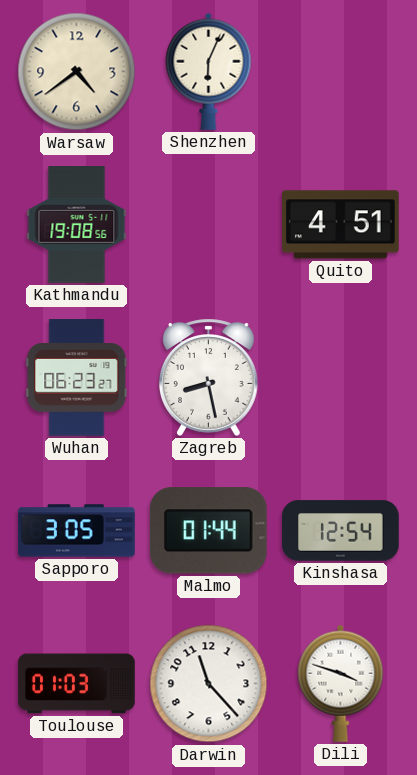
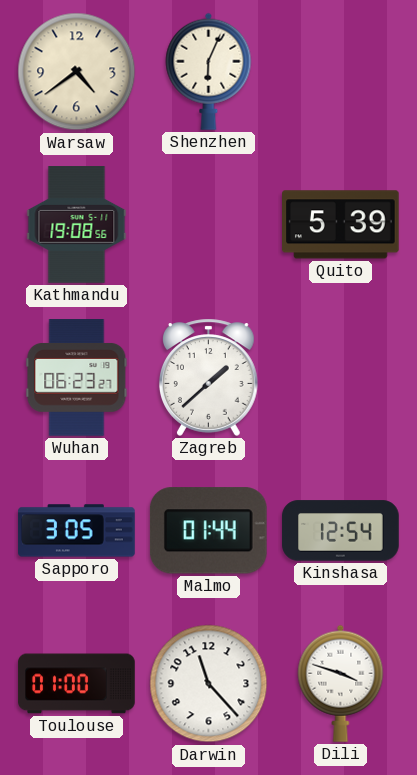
Quito: 4:51 -> 5:39 (341, 225)
Zagreb: 8:28 -> 1:38 (209, 377)
Toulouse: 01:03 -> 01:00 (77, 684)
